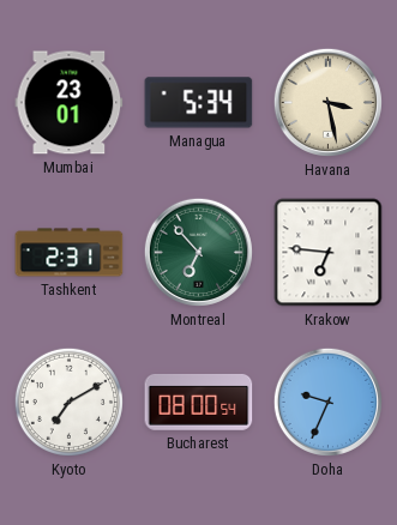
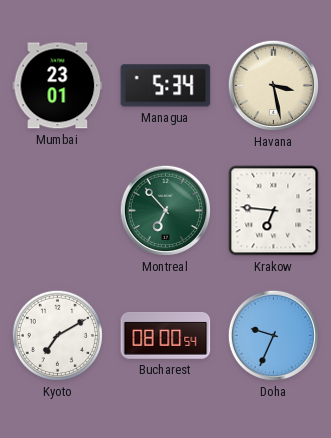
Tashkent: 2:31 -> none (70, 253)
